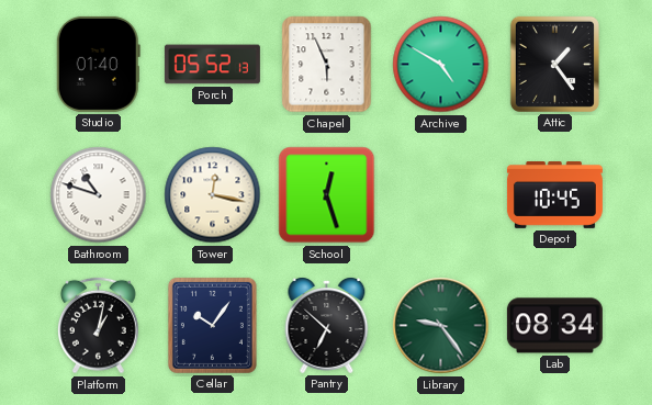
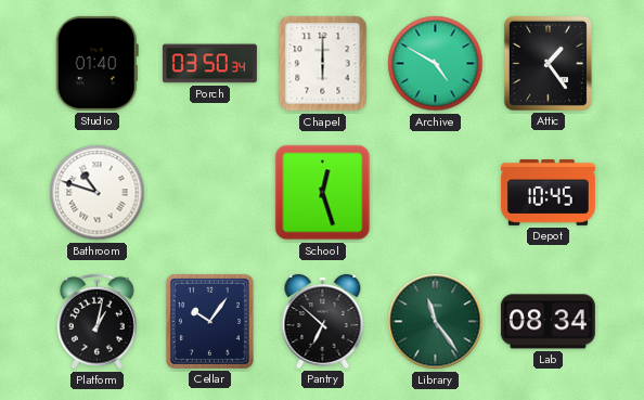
Porch: 05:52 -> 03:50 (209, 64)
Chapel: 5:56 -> 6:00 (323, 64)
Tower: 12:17 -> none (213, 195)
Library: 9:24 -> 11:24 (436, 322)
